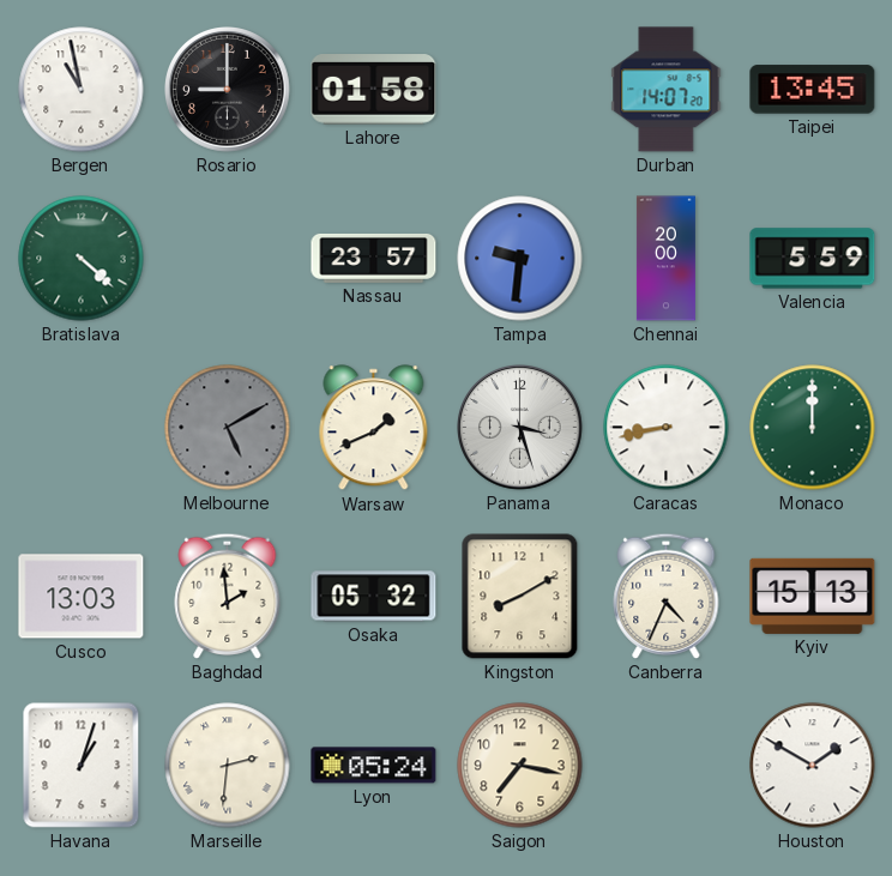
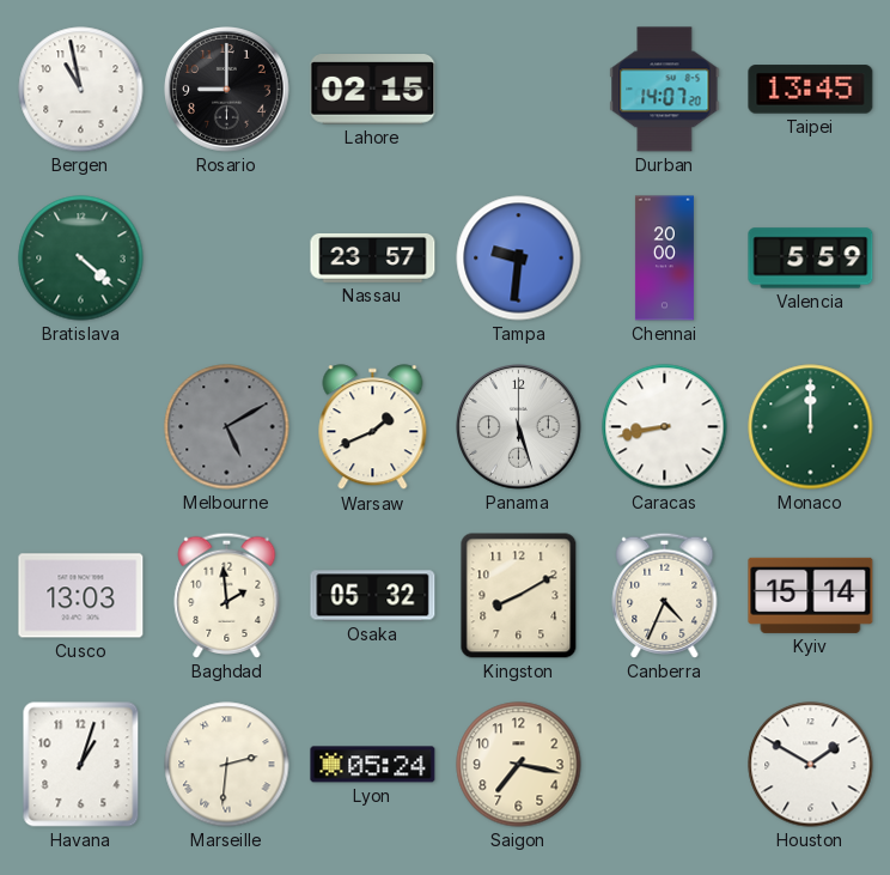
Lahore: 01:58 -> 02:15 (373, 90)
Panama: 3:27 -> 5:27 (519, 427)
Kyiv: 15:13 -> 15:14 (811, 595)
